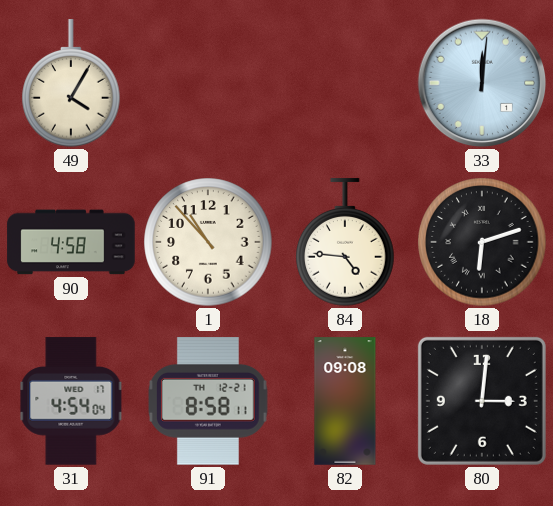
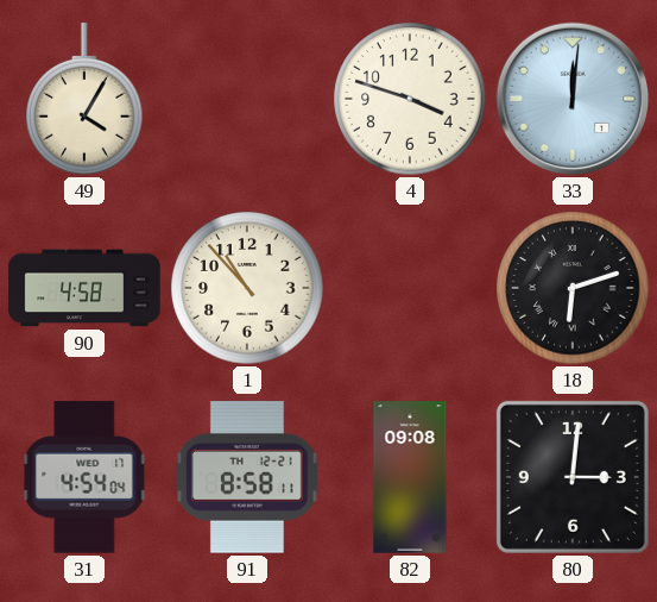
4: none -> 3:48 (410, 99)
84: 4:46 -> none (345, 243)
